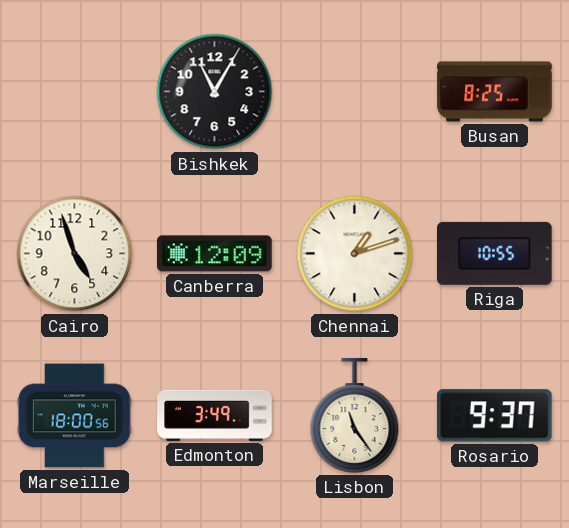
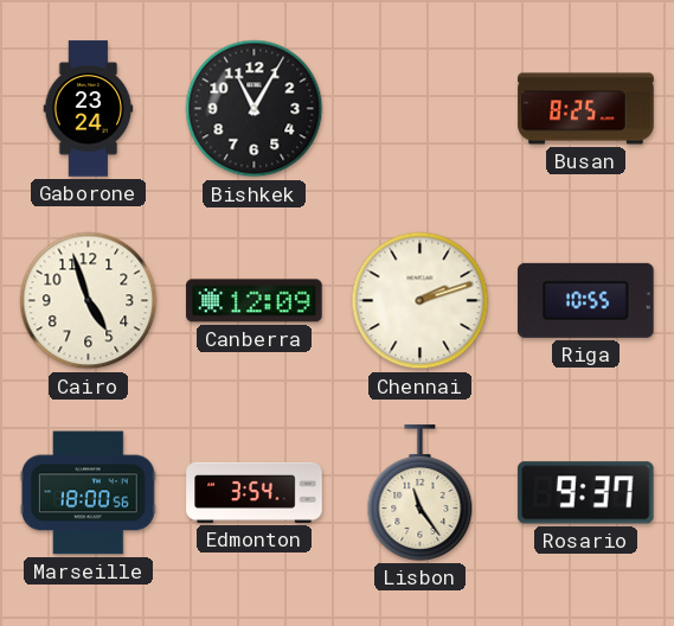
Gaborone: none -> 23:24 (89, 109)
Chennai: 1:12 -> 2:12 (421, 301)
Edmonton: 3:49 -> 3:54 (255, 492)
